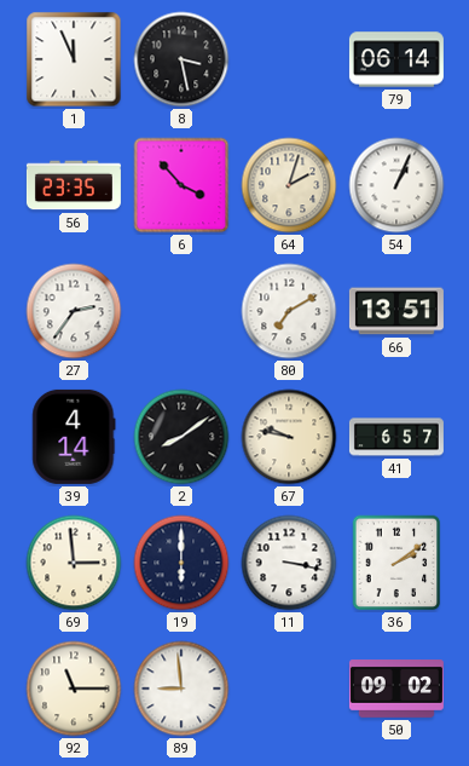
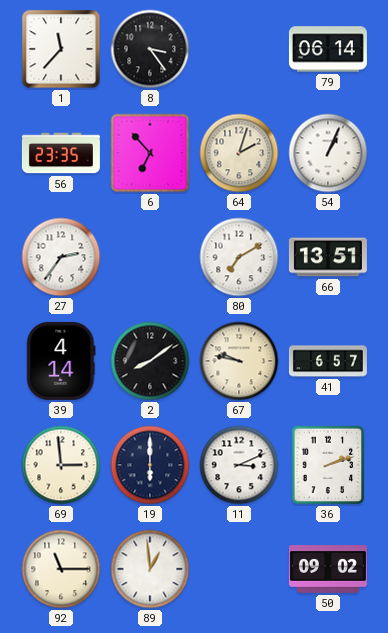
1: 11:56 -> 11:37 (61, 49)
8: 3:28 -> 3:24 (150, 49)
6: 3:53 -> 6:53 (150, 153)
11: 3:17 -> 3:11 (239, 465)
36: 2:09 -> 2:12 (328, 465)
89: 8:59 -> 12:59 (150, 569)
